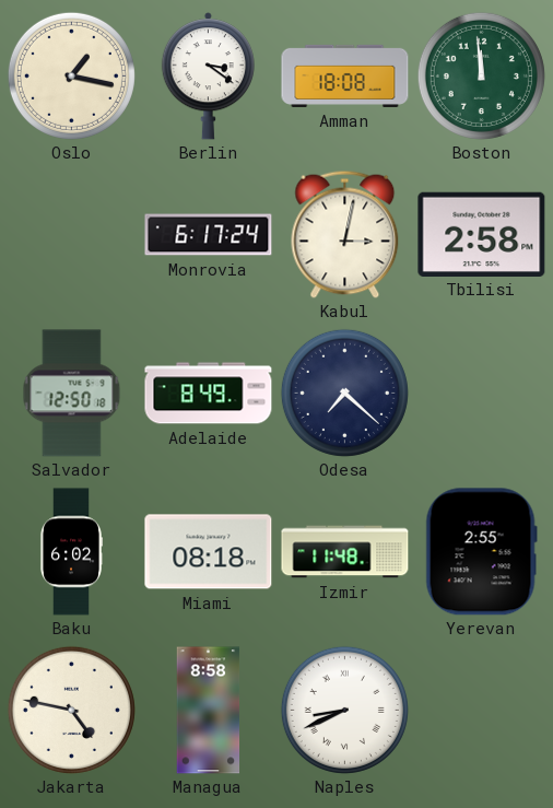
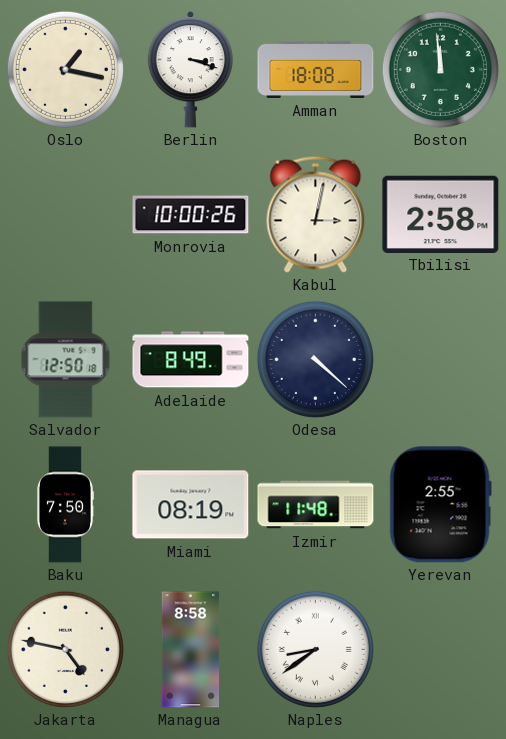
Berlin: 3:21 -> 3:18 (190, 70)
Monrovia: 6:17 -> 10:00 (191, 215)
Odesa: 7:22 -> 4:22 (315, 359)
Baku: 6:02 -> 7:50 (64, 505)
Miami: 08:18 -> 08:19 (191, 505)
Naples: 8:41 -> 8:39 (315, 649)
